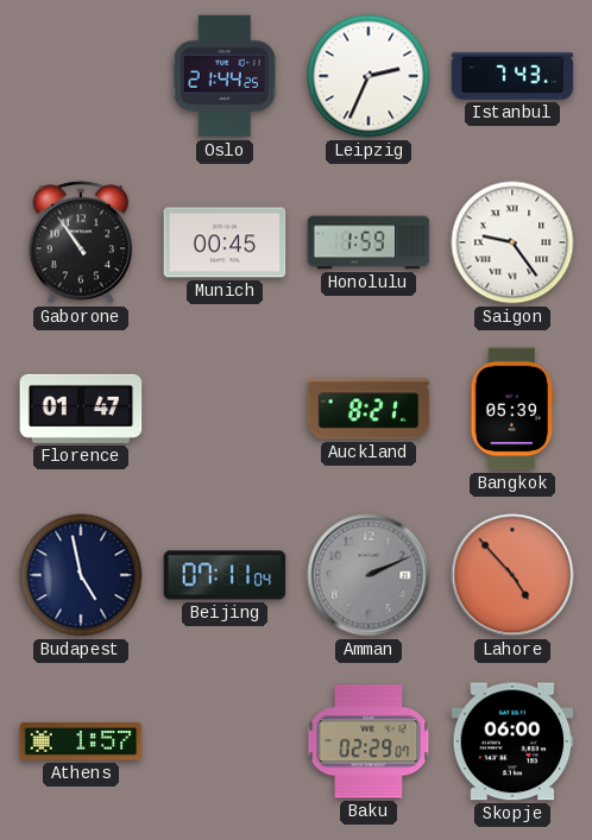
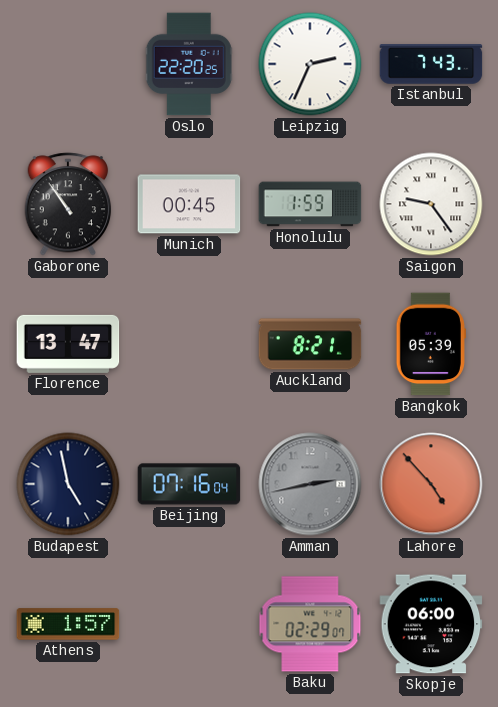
Oslo: 21:44 -> 22:20 (189, 64)
Florence: 01:47 -> 13:47 (68, 344)
Beijing: 07:11 -> 07:16 (189, 484)
Amman: 2:11 -> 2:43 (310, 484)
